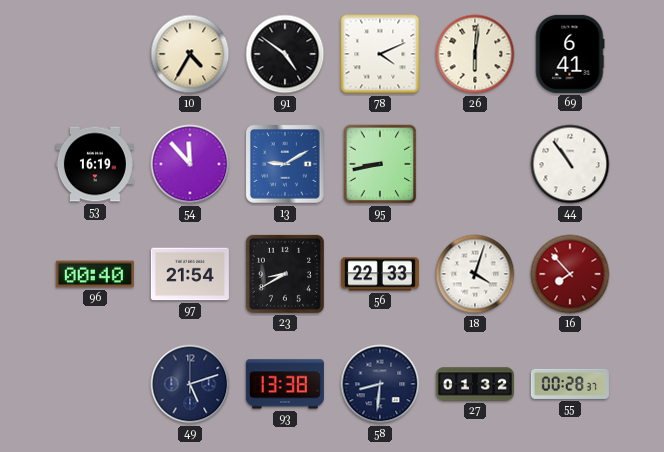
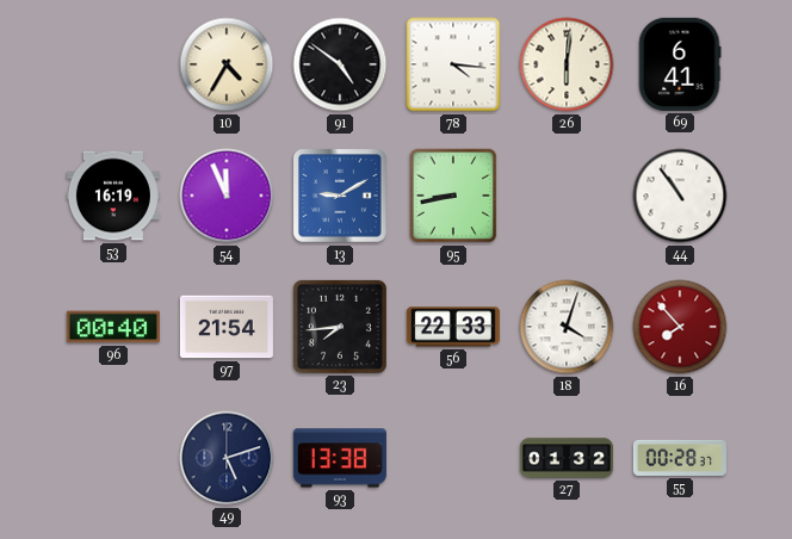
78: 4:11 -> 4:16 (453, 64)
54: 11:53 -> 11:56 (227, 196)
23: 8:40 -> 7:44 (340, 327)
58: 8:31 -> none (380, 384)
